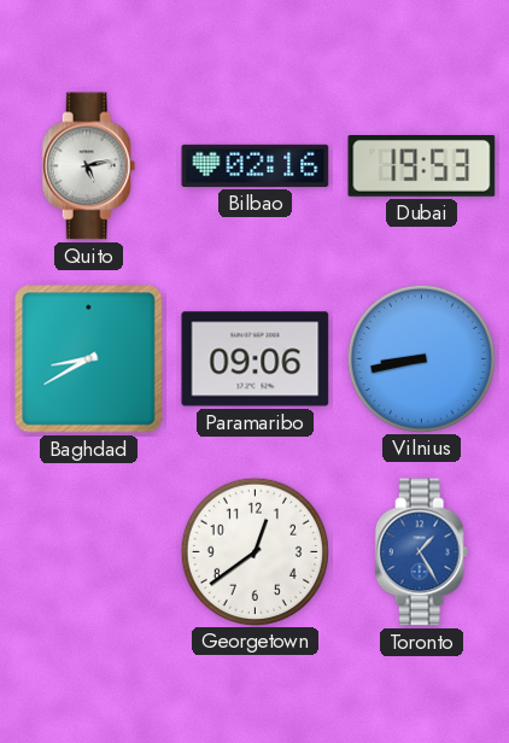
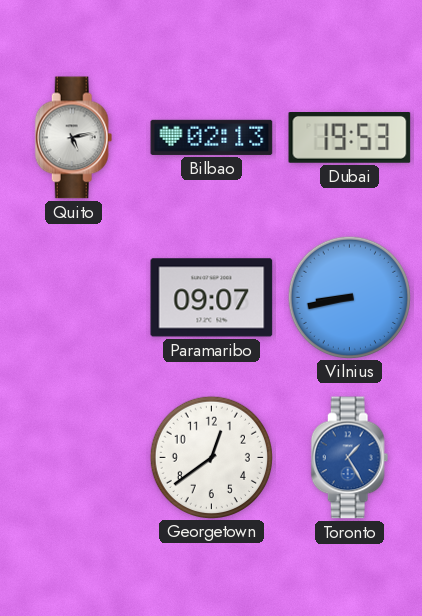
Bilbao: 02:16 -> 02:13 (212, 137)
Baghdad: 8:40 -> none (89, 359)
Paramaribo: 09:06 -> 09:07 (212, 298)
